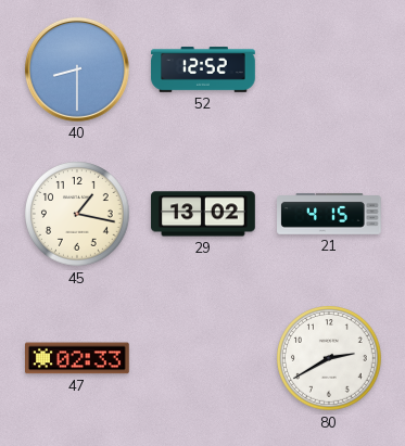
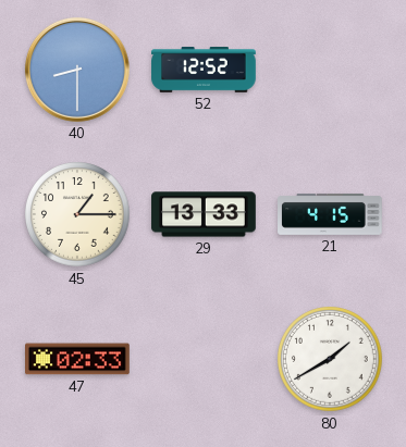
45: 1:17 -> 1:15 (77, 214)
29: 13:02 -> 13:33 (204, 214)
80: 2:40 -> 1:40 (330, 359)
